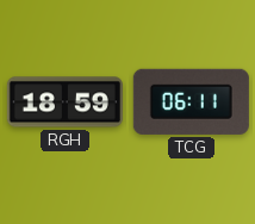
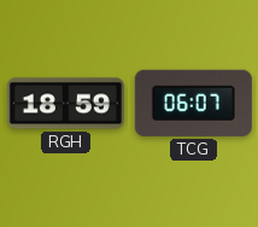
TCG: 06:11 -> 06:07 (193, 103)
